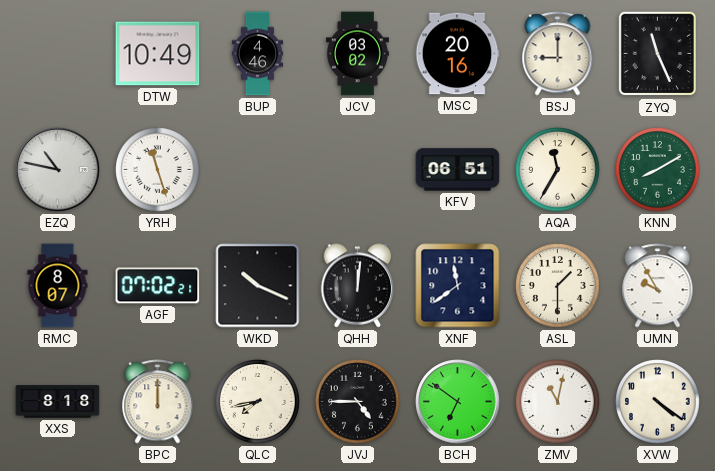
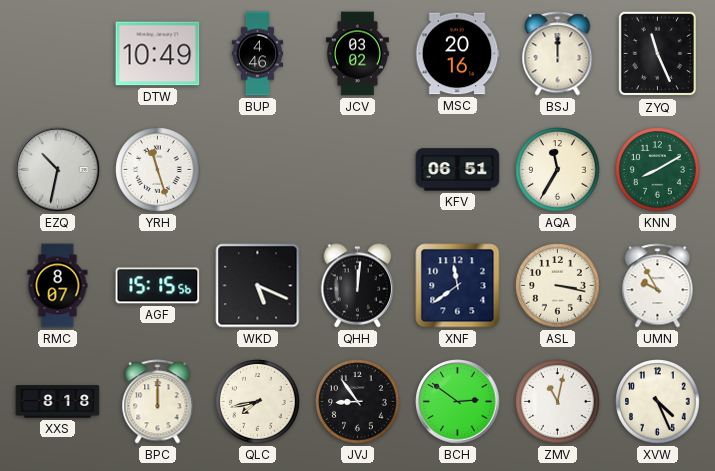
BSJ: 9:00 -> 12:00 (558, 54)
EZQ: 10:47 -> 10:32 (58, 170)
AGF: 07:02 -> 15:15 (158, 286)
WKD: 10:19 -> 5:19 (258, 286)
ASL: 1:30 -> 3:17 (558, 286)
JVJ: 4:45 -> 8:54 (358, 402)
BCH: 6:51 -> 2:51 (458, 402)
XVW: 4:21 -> 4:26 (658, 402)
